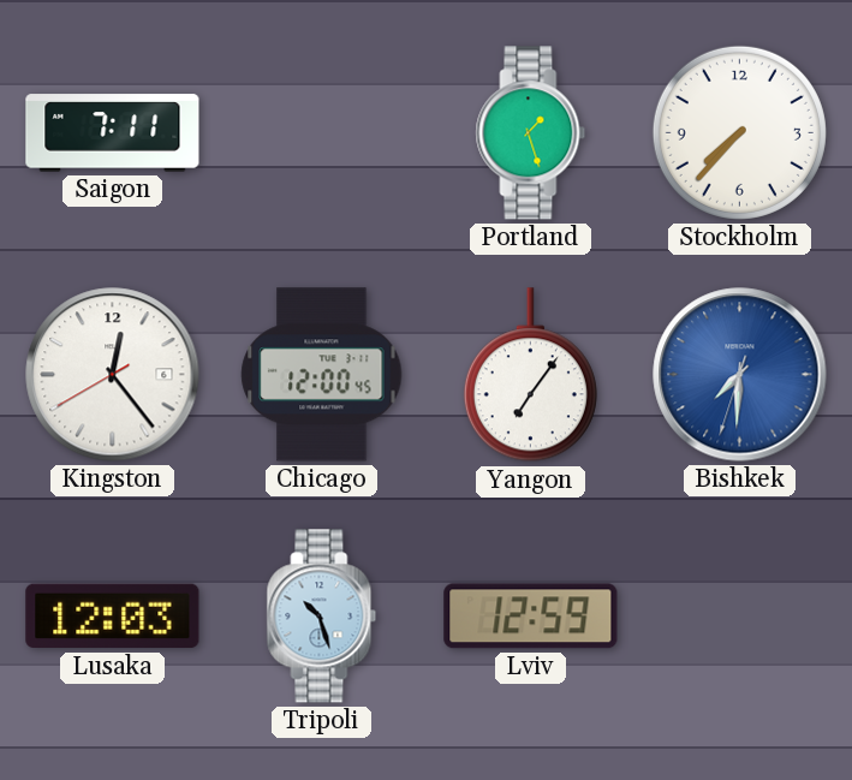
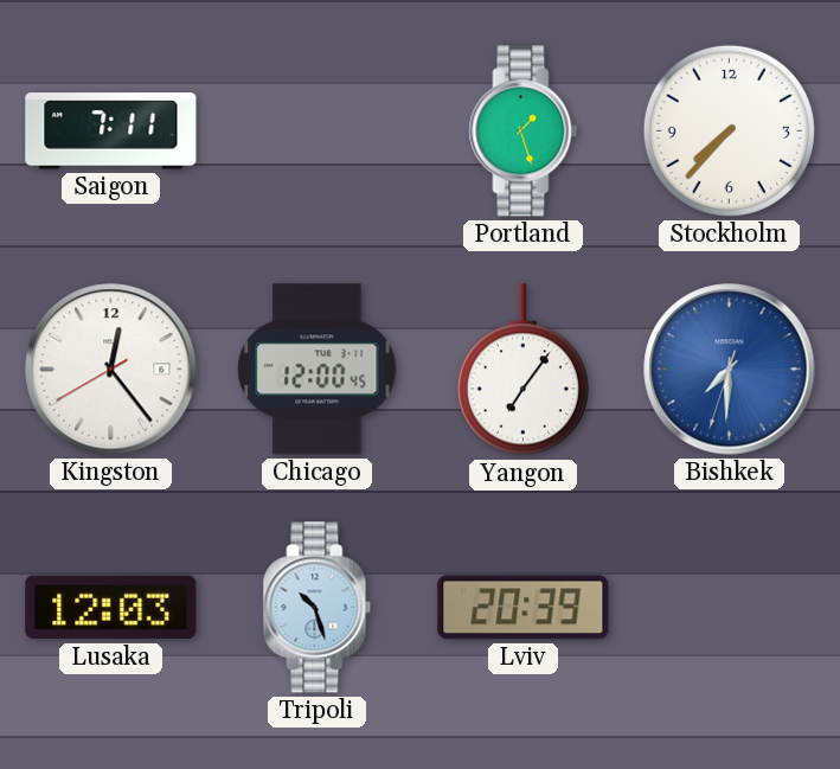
Lviv: 12:59 -> 20:39 (524, 608)
